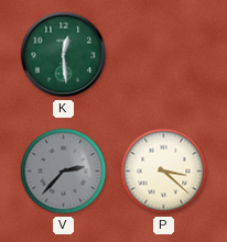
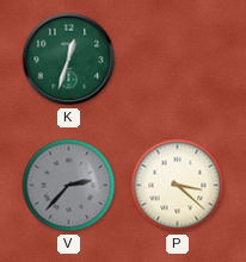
K: 12:29 -> 12:33 (69, 60)
